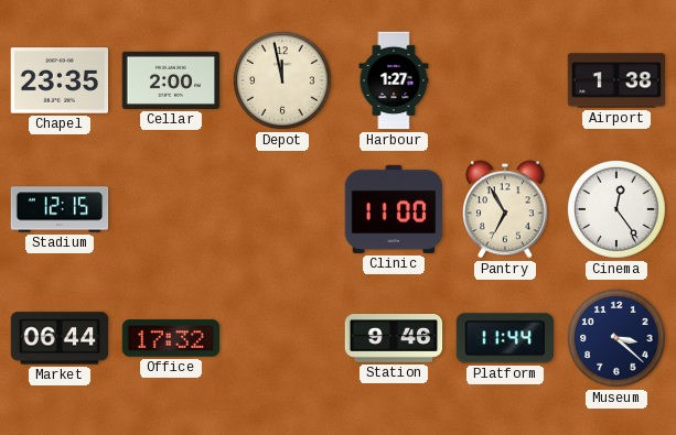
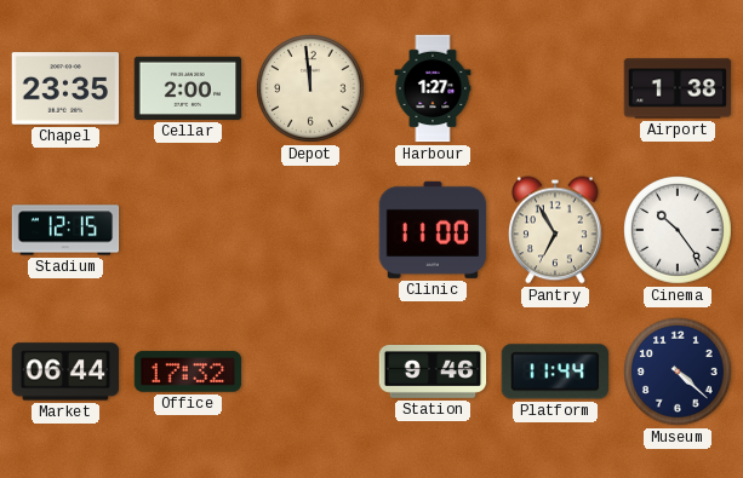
Depot: 11:58 -> 11:59 (312, 90)
Cinema: 12:24 -> 10:24 (679, 231)
Museum: 3:22 -> 4:22 (679, 373)
